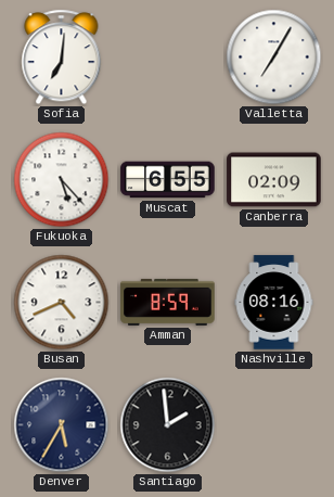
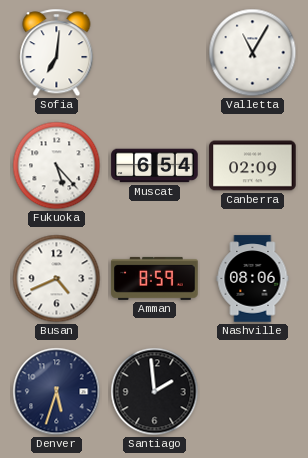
Valletta: 7:05 -> 11:05 (253, 53)
Muscat: 6:55 -> 6:54 (155, 166)
Nashville: 08:16 -> 08:06 (253, 279)
Denver: 5:35 -> 5:33 (57, 392)
